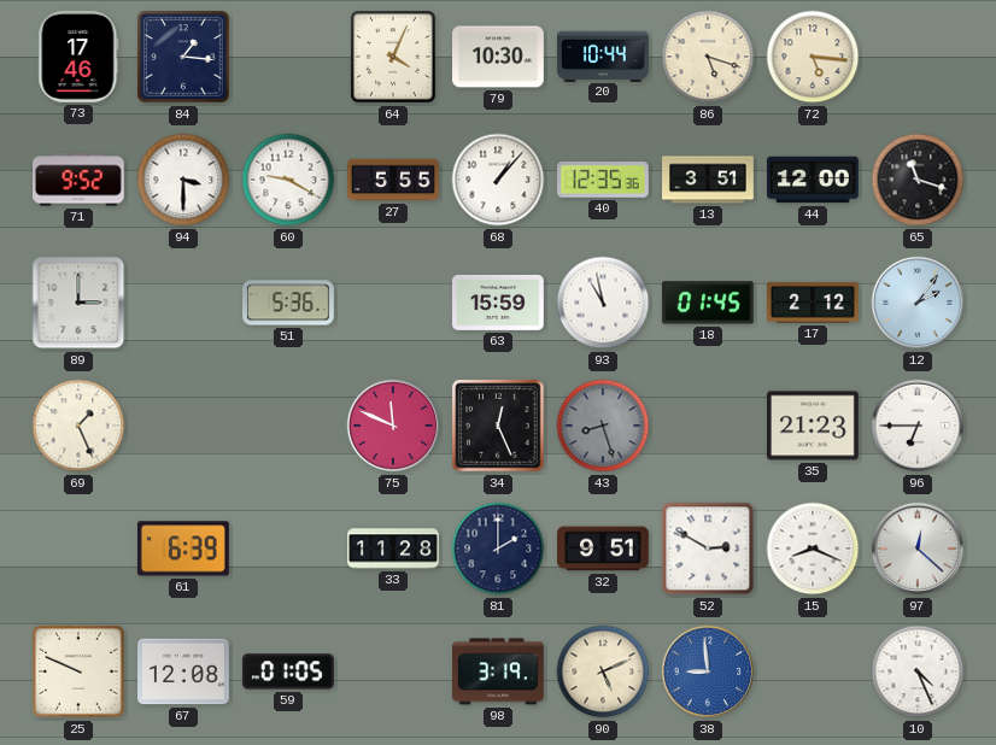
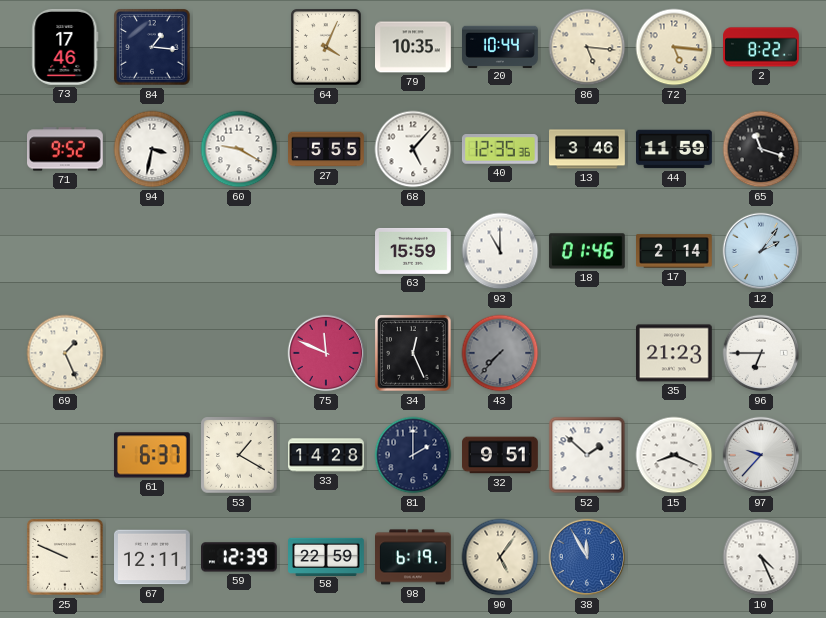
79: 10:30 -> 10:35 (414, 47)
86: 5:18 -> 5:16 (587, 47)
2: none -> 8:22 (762, 47)
94: 3:30 -> 3:32 (152, 149)
68: 1:07 -> 5:07 (413, 149)
13: 3:51 -> 3:46 (588, 149)
44: 12:00 -> 11:59 (675, 149)
89: 3:00 -> none (78, 303)
51: 5:36 -> none (289, 303)
93: 10:58 -> 11:00 (500, 251)
18: 01:45 -> 01:46 (587, 251)
17: 2:12 -> 2:14 (675, 251)
43: 8:27 -> 7:37 (500, 353)
61: 6:39 -> 6:37 (152, 455)
53: none -> 1:20 (239, 455)
33: 11:28 -> 14:28 (327, 455)
52: 2:50 -> 1:52 (587, 455)
97: 12:22 -> 9:37 (761, 455)
67: 12:08 -> 12:11 (153, 557)
59: 01:05 -> 12:39 (240, 557)
58: none -> 22:59 (326, 556)
98: 3:19 -> 6:19 (414, 557)
90: 5:11 -> 5:06 (500, 557)
38: 8:59 -> 11:55 (587, 557)
